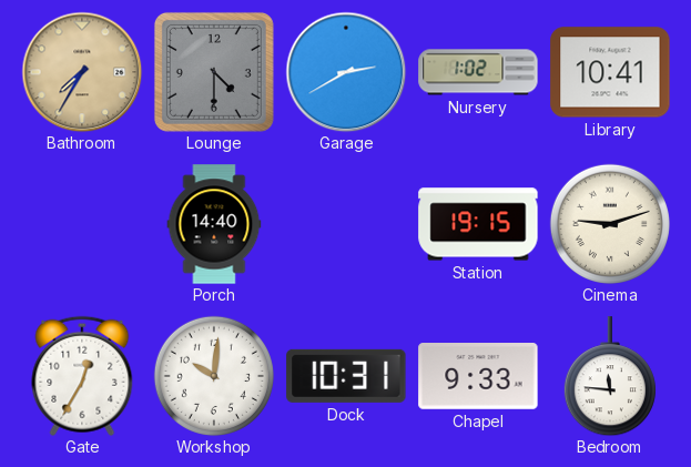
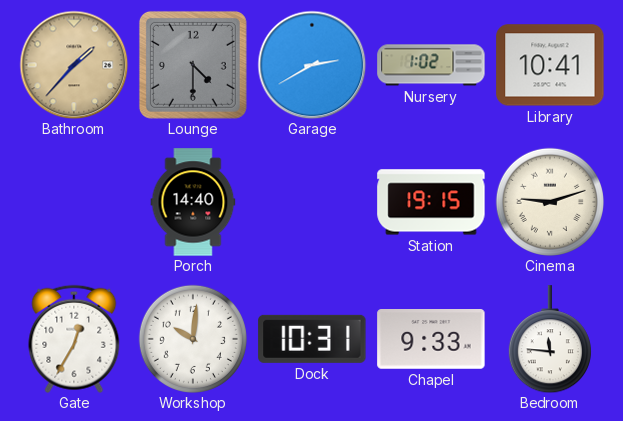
Bathroom: 7:35 -> 1:37 (74, 65)
